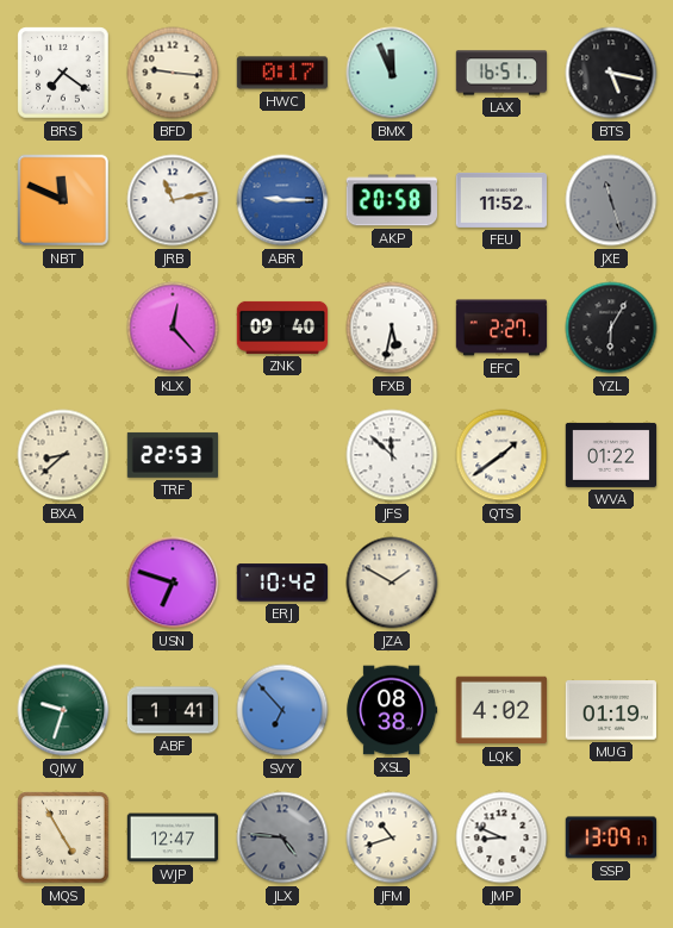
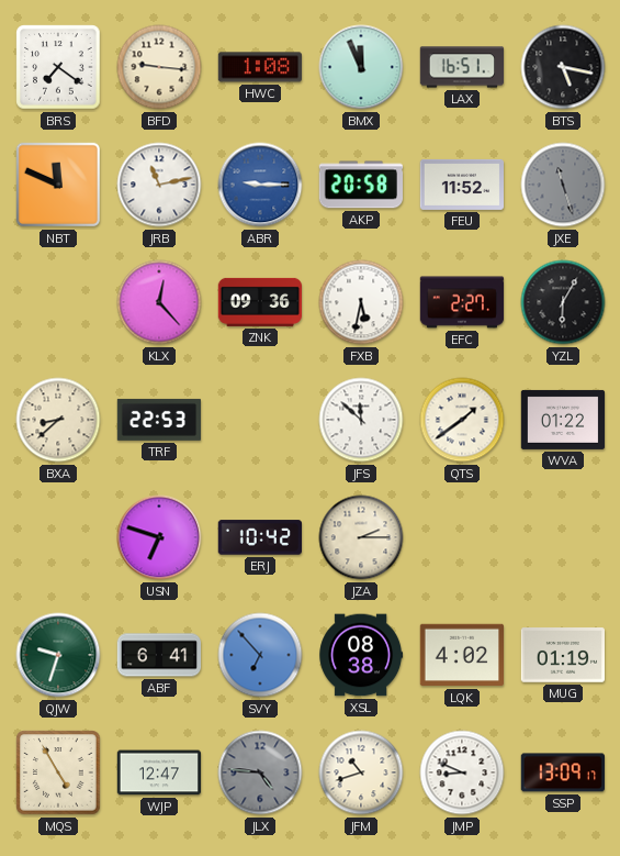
HWC: 0:17 -> 1:08 (259, 67)
ZNK: 09:40 -> 09:36 (259, 302)
JZA: 1:50 -> 2:15 (361, 537)
ABF: 1:41 -> 6:41 (158, 655)
